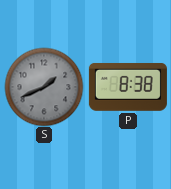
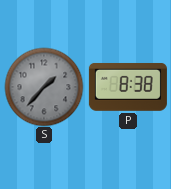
S: 1:41 -> 1:37 (44, 87)
